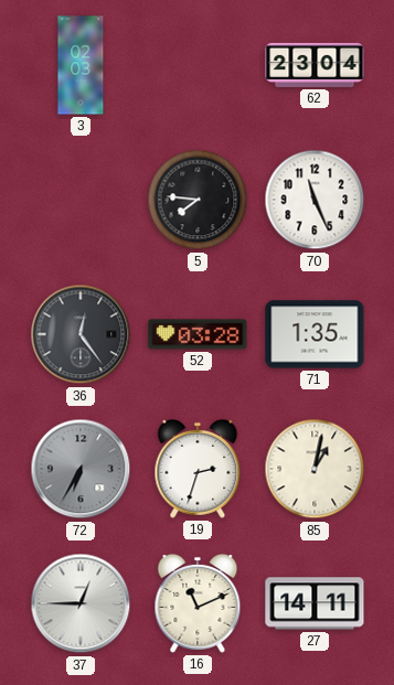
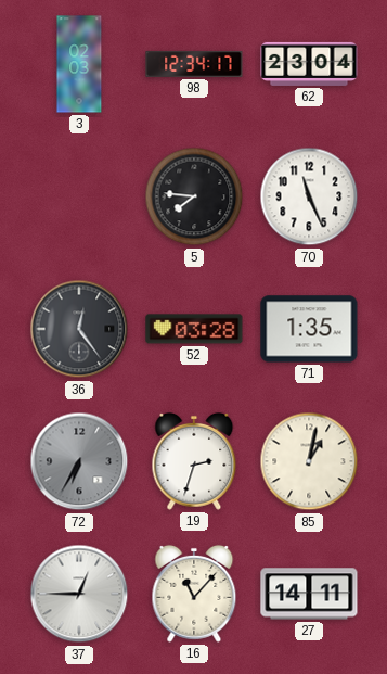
98: none -> 12:34 (194, 64)
16: 11:11 -> 11:07 (194, 594)
